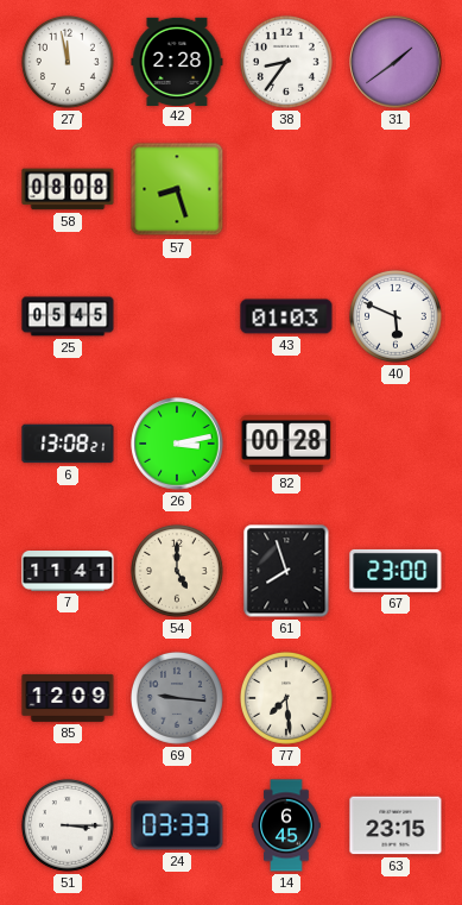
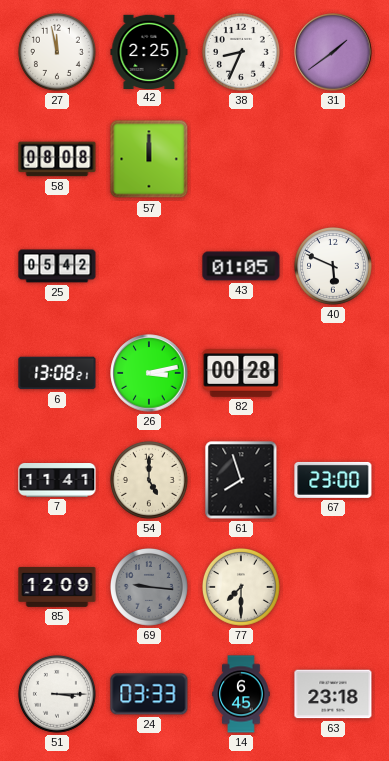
42: 2:28 -> 2:25 (149, 51)
38: 8:36 -> 8:34 (241, 52)
57: 8:27 -> 12:00 (149, 159)
25: 05:45 -> 05:42 (57, 266)
43: 01:03 -> 01:05 (241, 266)
77: 7:29 -> 7:30 (241, 587)
63: 23:15 -> 23:18 (333, 694)
